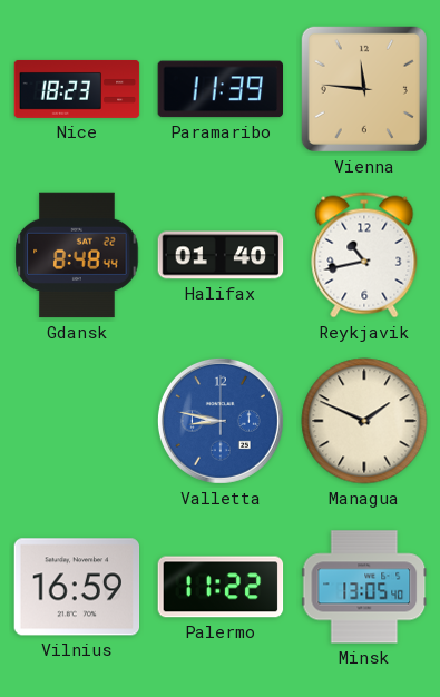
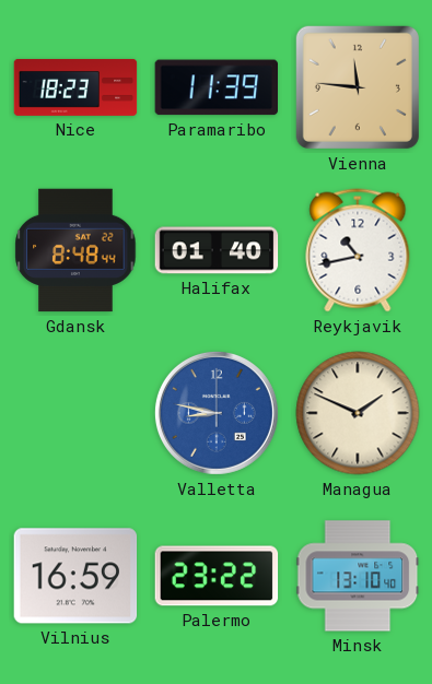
Palermo: 11:22 -> 23:22 (217, 576)
Minsk: 13:05 -> 13:10 (358, 576)
